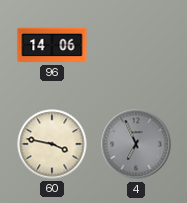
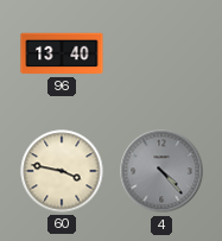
96: 14:06 -> 13:40 (62, 53)
4: 6:56 -> 4:23 (161, 171)
